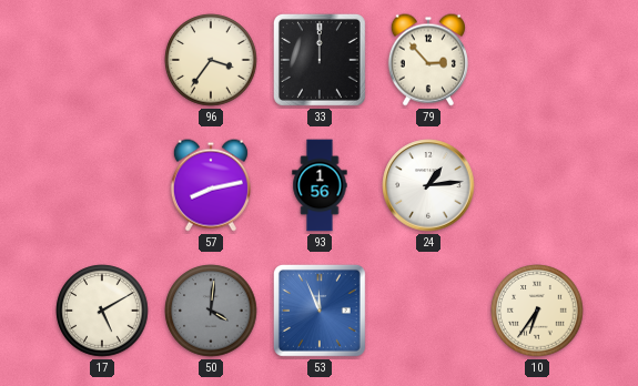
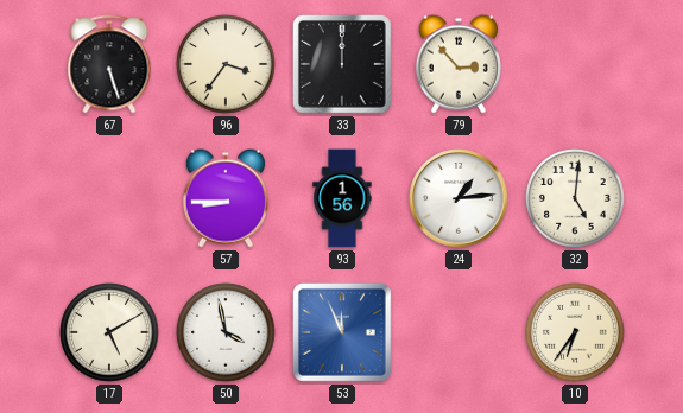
67: none -> 5:27 (109, 64)
57: 8:13 -> 8:45 (226, 198)
32: none -> 5:01 (575, 198)
50: 4:01 -> 3:58 (226, 332)
50 dial: grey -> white (226, 332)
